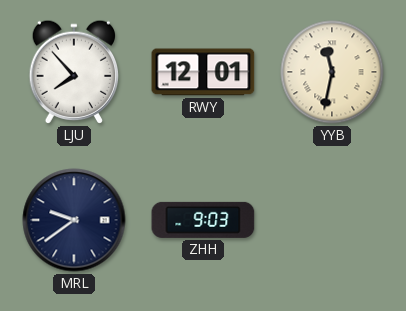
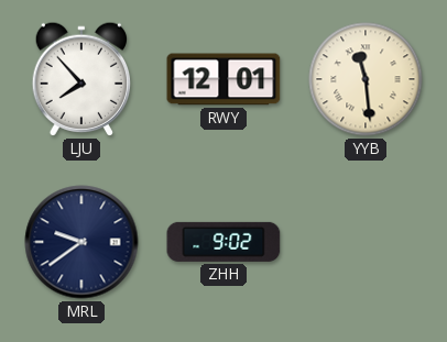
YYB: 11:32 -> 11:29 (366, 79)
ZHH: 9:03 -> 9:02 (223, 242)
